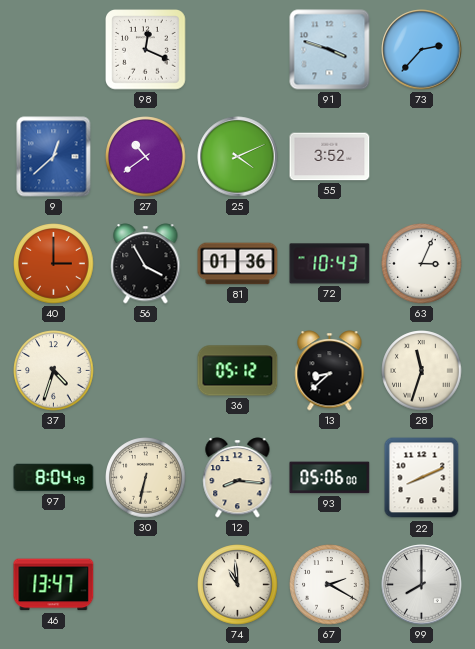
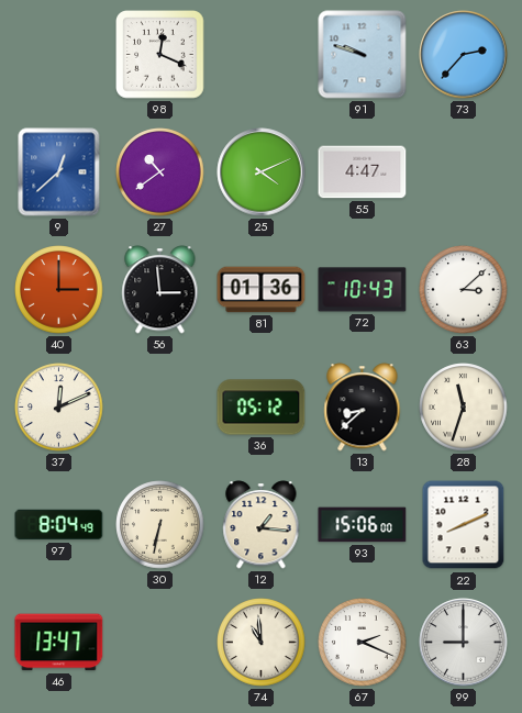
91: 3:48 -> 9:48 (363, 55)
55: 3:52 -> 4:47 (363, 172)
56: 3:55 -> 2:59 (160, 290)
63: 3:04 -> 3:08 (464, 290)
37: 4:33 -> 12:11 (59, 408)
12: 8:16 -> 1:16 (262, 525)
93: 05:06 -> 15:06 (363, 525)
67: 2:20 -> 2:19 (363, 643)
99: 8:00 -> 9:00 (464, 643)
